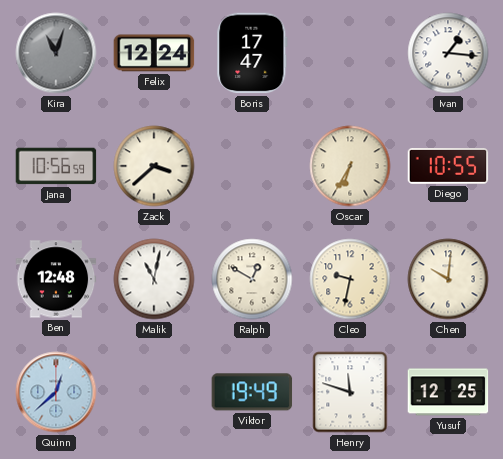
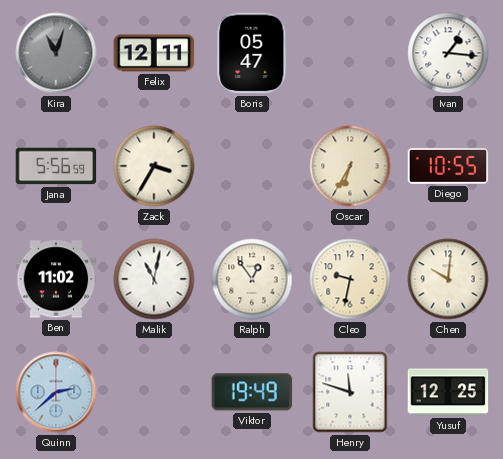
Felix: 12:24 -> 12:11 (154, 53)
Boris: 17:47 -> 05:47 (252, 53)
Jana: 10:56 -> 5:56 (56, 166)
Zack: 3:38 -> 3:35 (154, 166)
Ben: 12:48 -> 11:02 (56, 279)
Ralph: 12:50 -> 12:54 (252, 279)
Quinn: 12:38 -> 2:38 (56, 392)
